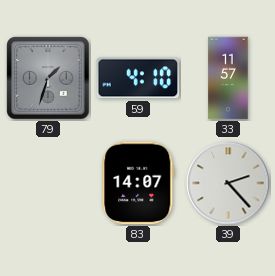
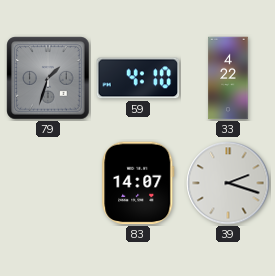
33: 11:57 -> 4:22 (228, 78)
39: 2:23 -> 2:18 (228, 183)
